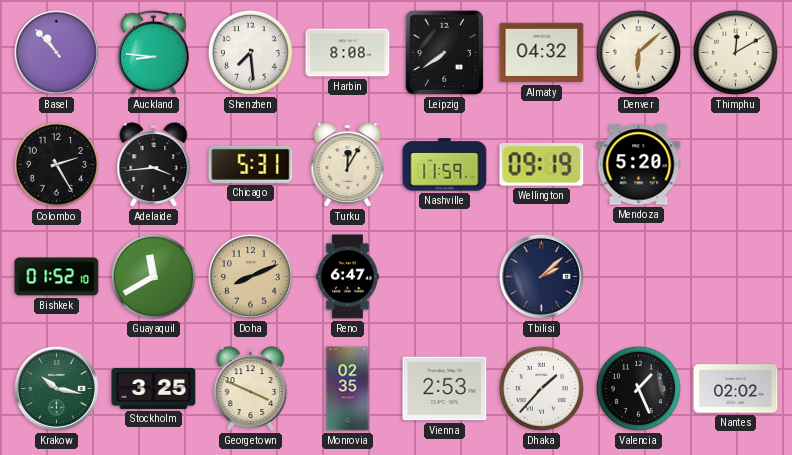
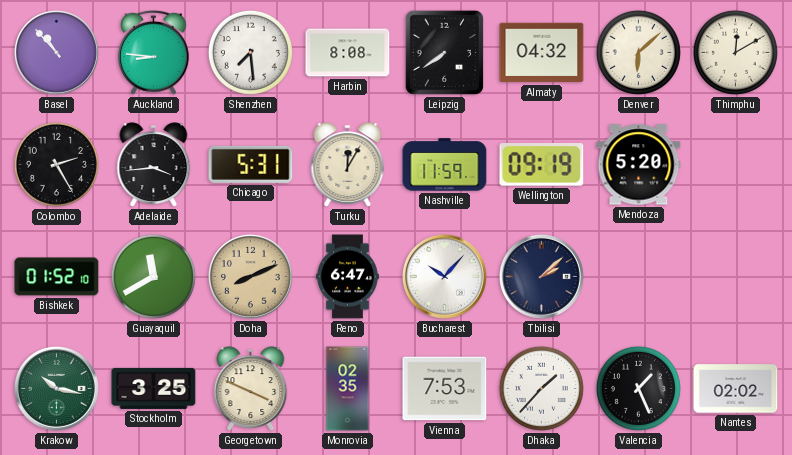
Bucharest: none -> 10:07 (444, 276)
Vienna: 2:53 -> 7:53 (445, 389)
